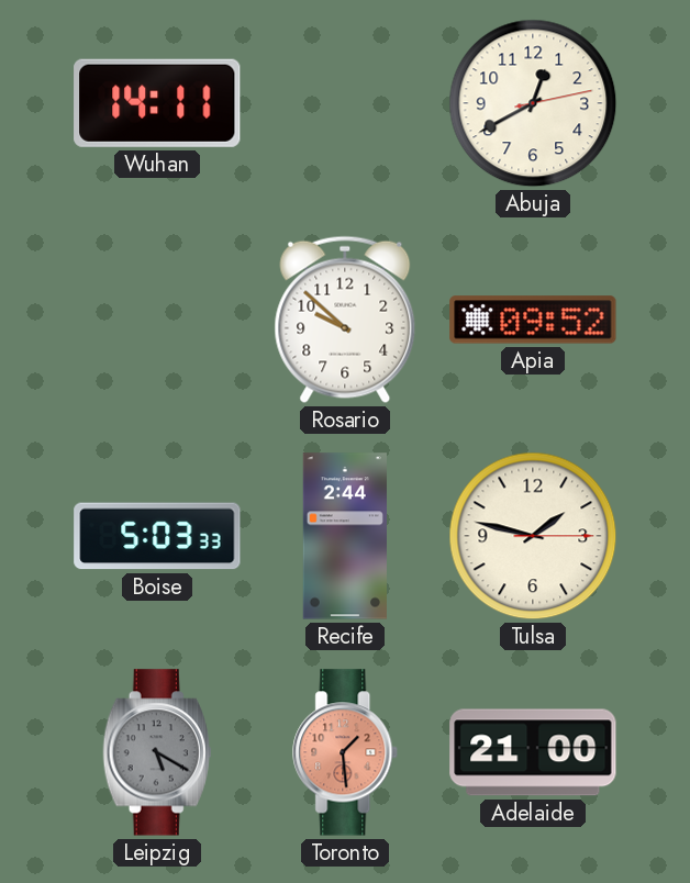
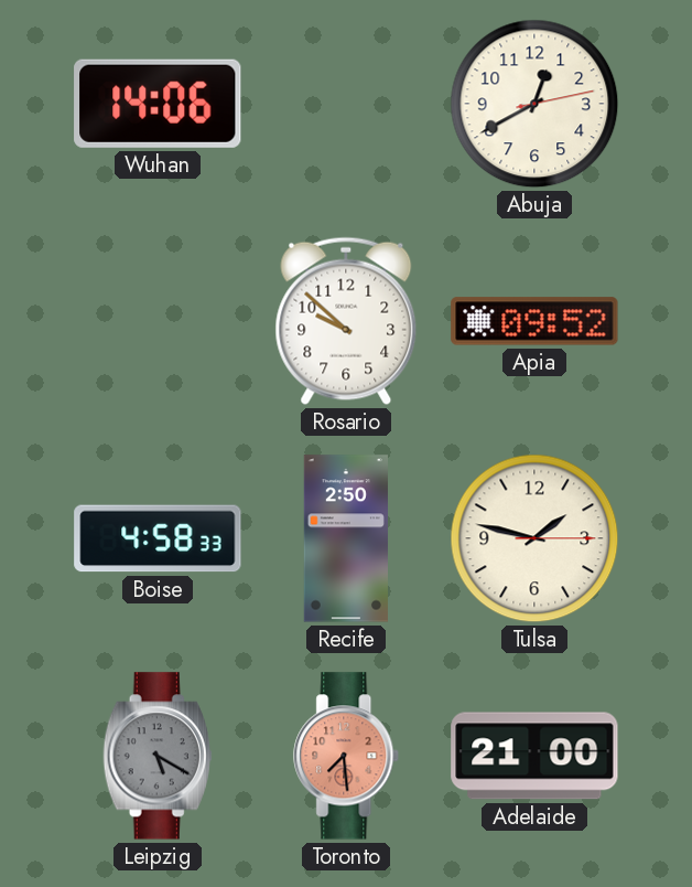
Wuhan: 14:11 -> 14:06 (158, 104)
Boise: 5:03 -> 4:58 (158, 538)
Recife: 2:44 -> 2:50 (346, 538)
Toronto: 1:29 -> 7:29 (347, 756)
